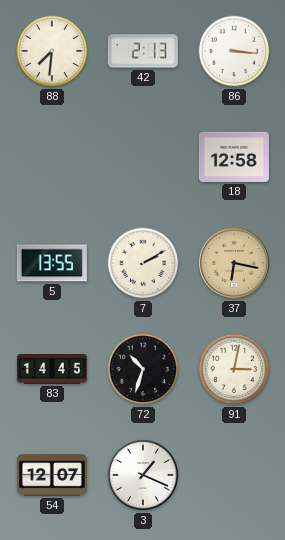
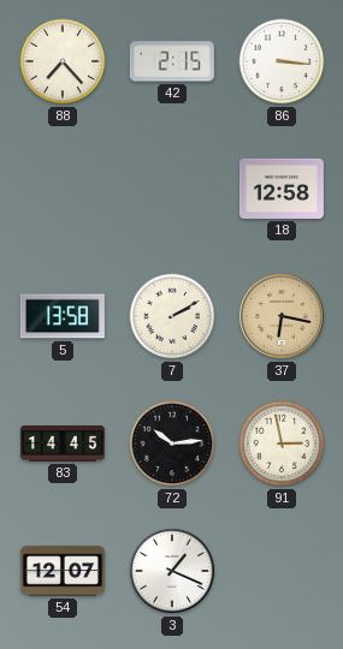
88: 7:31 -> 7:23 (63, 61)
42: 2:13 -> 2:15 (172, 61)
5: 13:55 -> 13:58 (63, 316)
72: 10:33 -> 10:14 (172, 443)
91: 3:02 -> 2:58 (282, 443)
